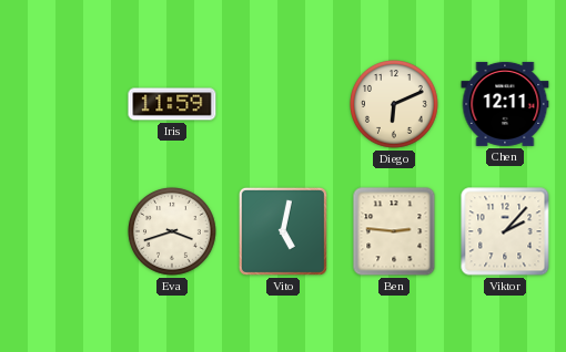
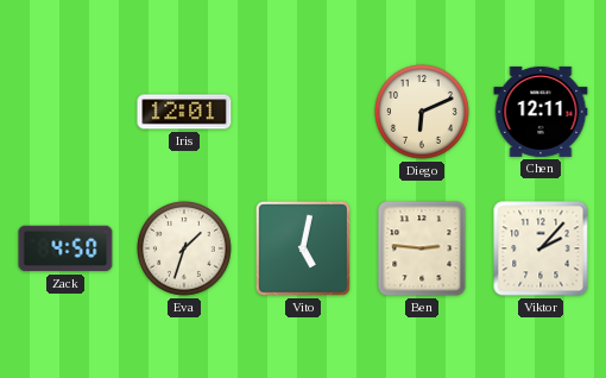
Iris: 11:59 -> 12:01 (184, 112)
Zack: none -> 4:50 (65, 248)
Eva: 3:42 -> 1:33 (185, 250)
